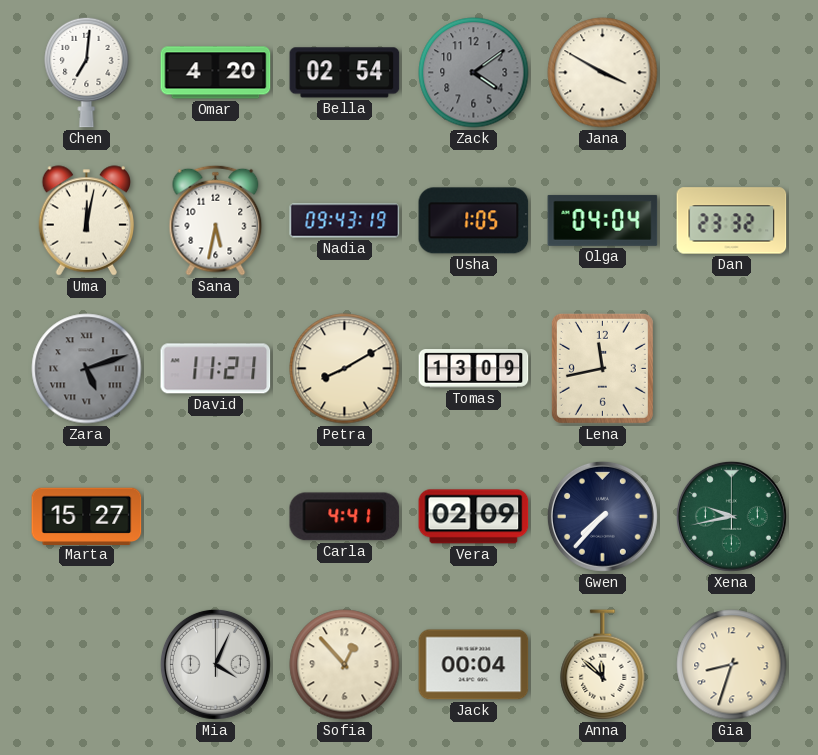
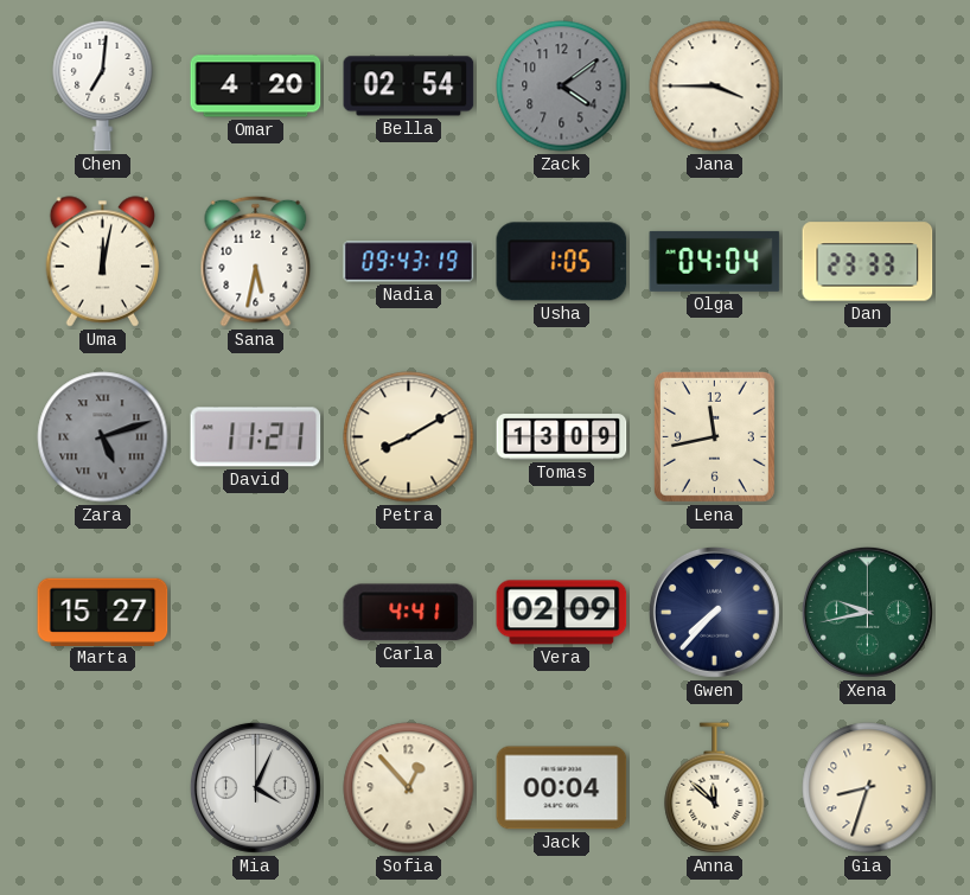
Jana: 3:50 -> 3:45 (715, 87)
Dan: 23:32 -> 23:33 (868, 262)
